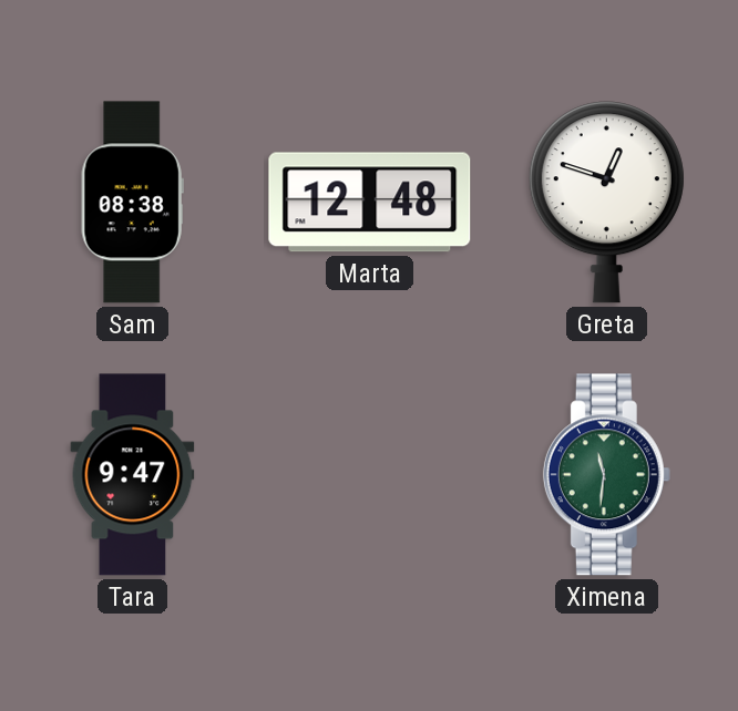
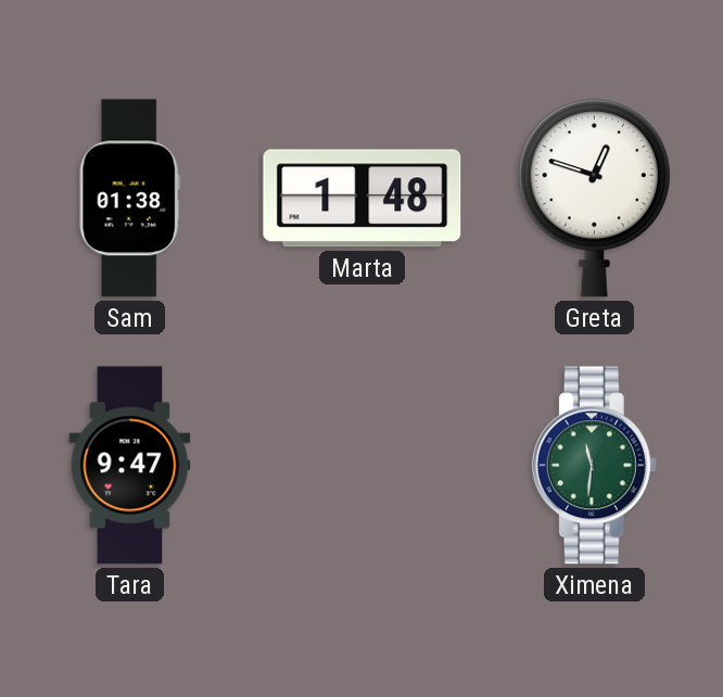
Sam: 08:38 -> 01:38 (129, 199)
Marta: 12:48 -> 1:48 (363, 199)
